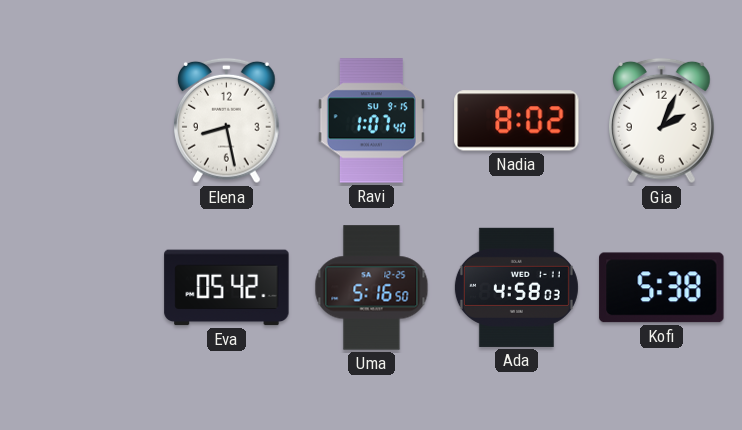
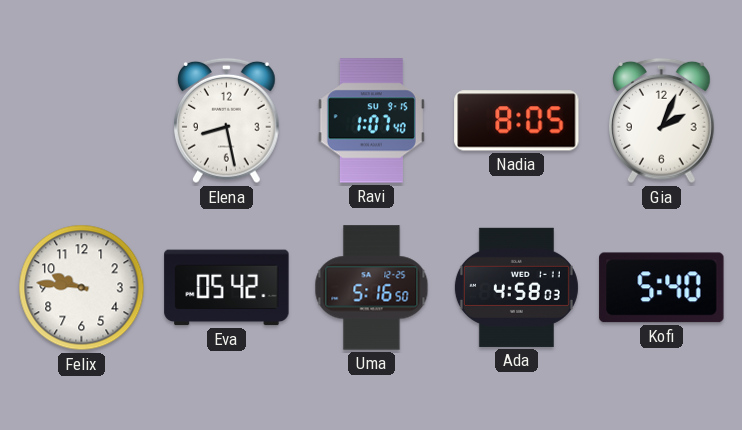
Nadia: 8:02 -> 8:05 (517, 121)
Felix: none -> 9:46 (82, 288)
Kofi: 5:38 -> 5:40 (662, 288)
